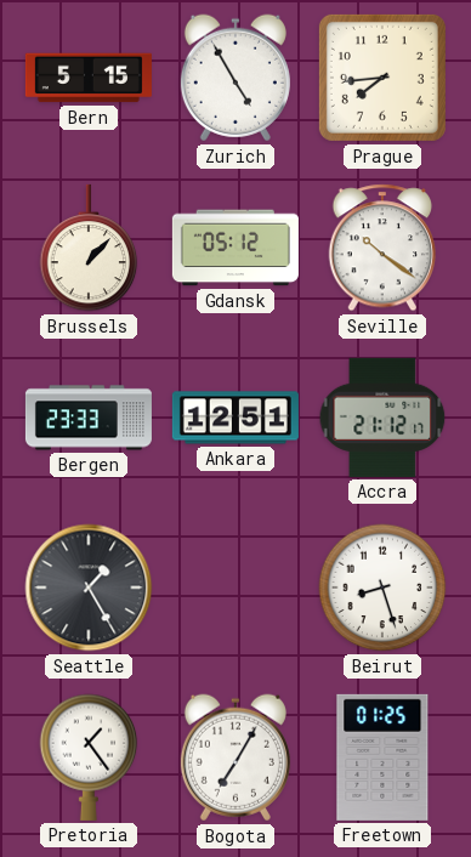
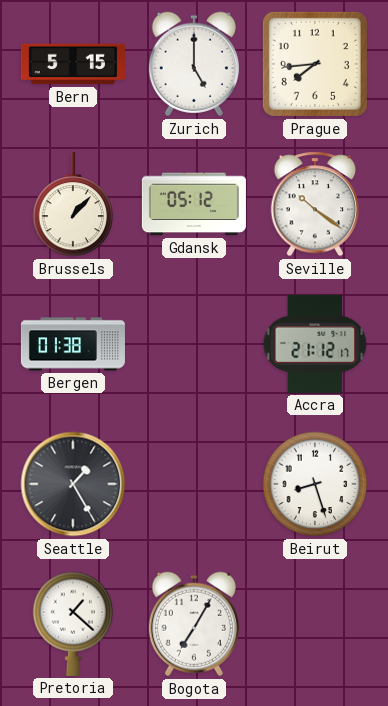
Zurich: 4:55 -> 5:00 (194, 64)
Bergen: 23:33 -> 01:38 (73, 344)
Ankara: 12:51 -> none (235, 418)
Pretoria: 1:24 -> 1:22 (73, 624)
Freetown: 01:25 -> none (382, 757)
